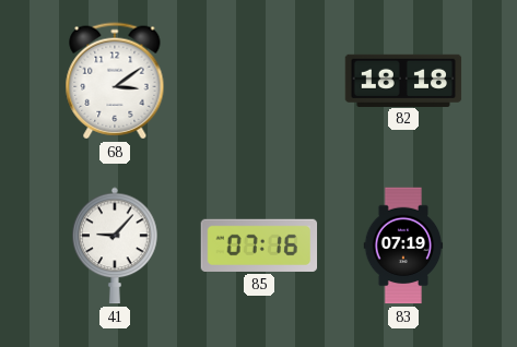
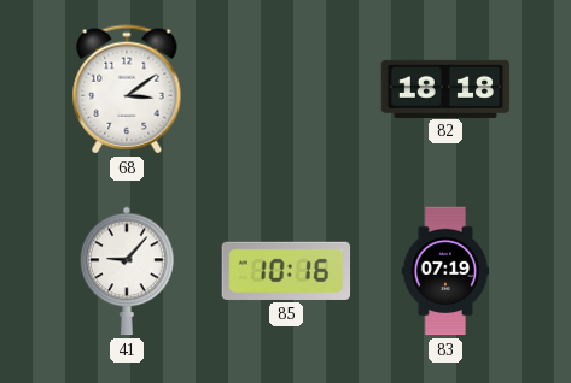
85: 07:16 -> 10:16 (286, 271)
